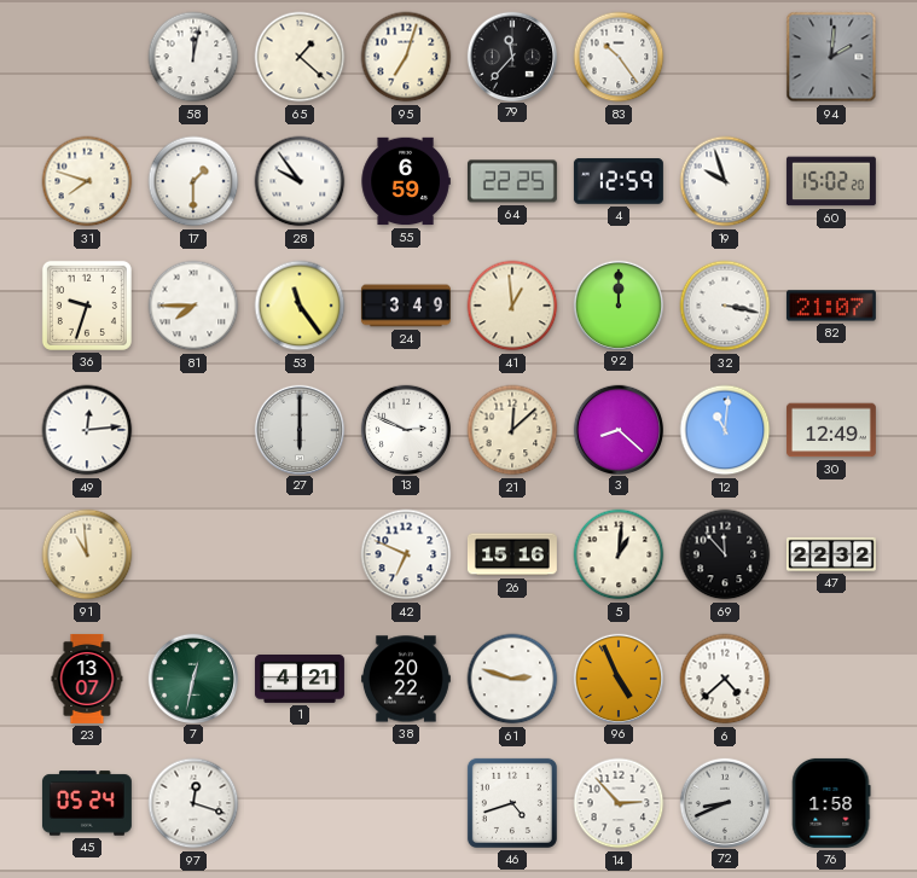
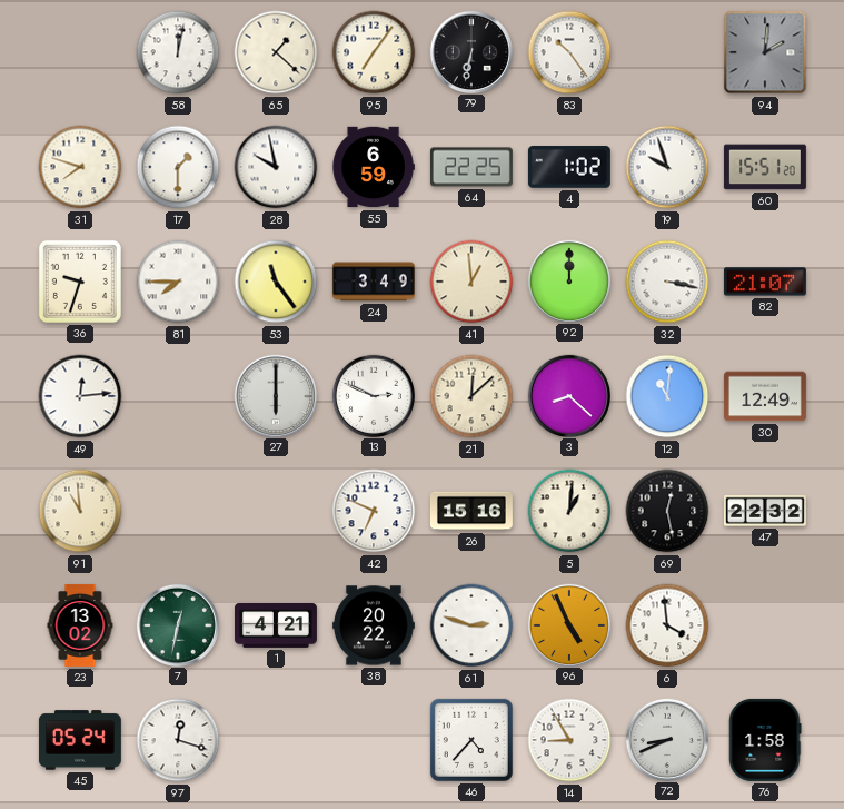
95: 7:03 -> 7:06 (374, 52)
79: 11:37 -> 6:32 (470, 51)
28: 9:54 -> 9:58 (276, 167)
4: 12:59 -> 1:02 (569, 167)
60: 15:02 -> 15:51 (765, 167)
69: 11:53 -> 12:28 (667, 511)
23: 13:07 -> 13:02 (80, 625)
6: 4:38 -> 3:59 (667, 625)
46: 4:42 -> 4:37 (471, 740)
14: 2:53 -> 8:55 (569, 740)
